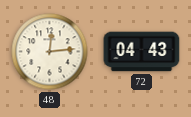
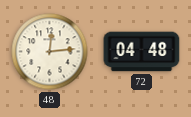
72: 04:43 -> 04:48 (142, 52)
